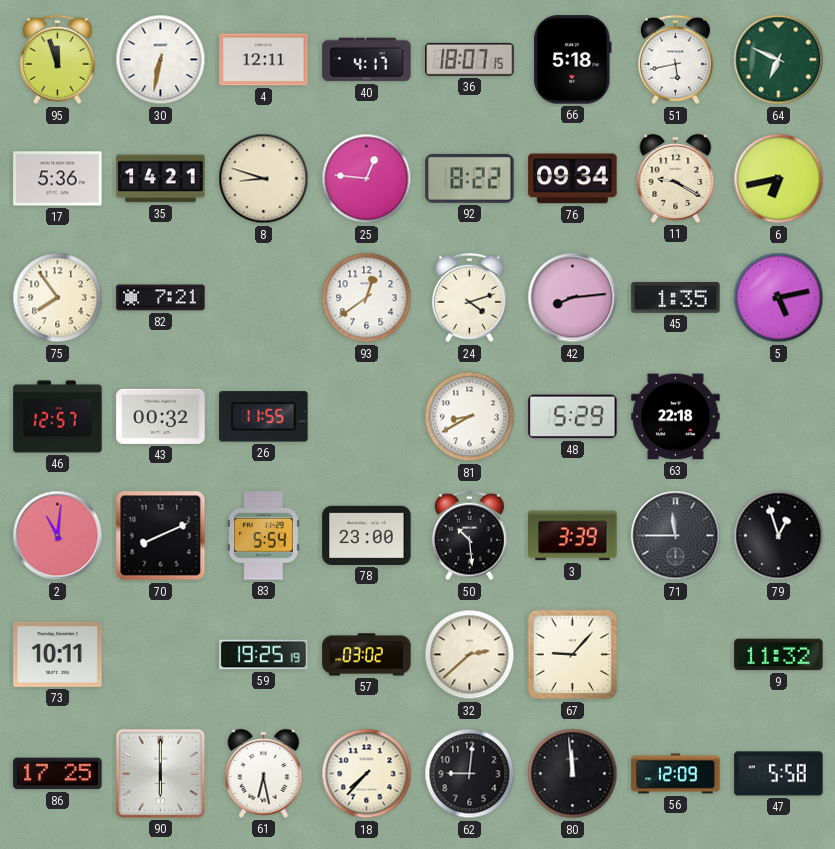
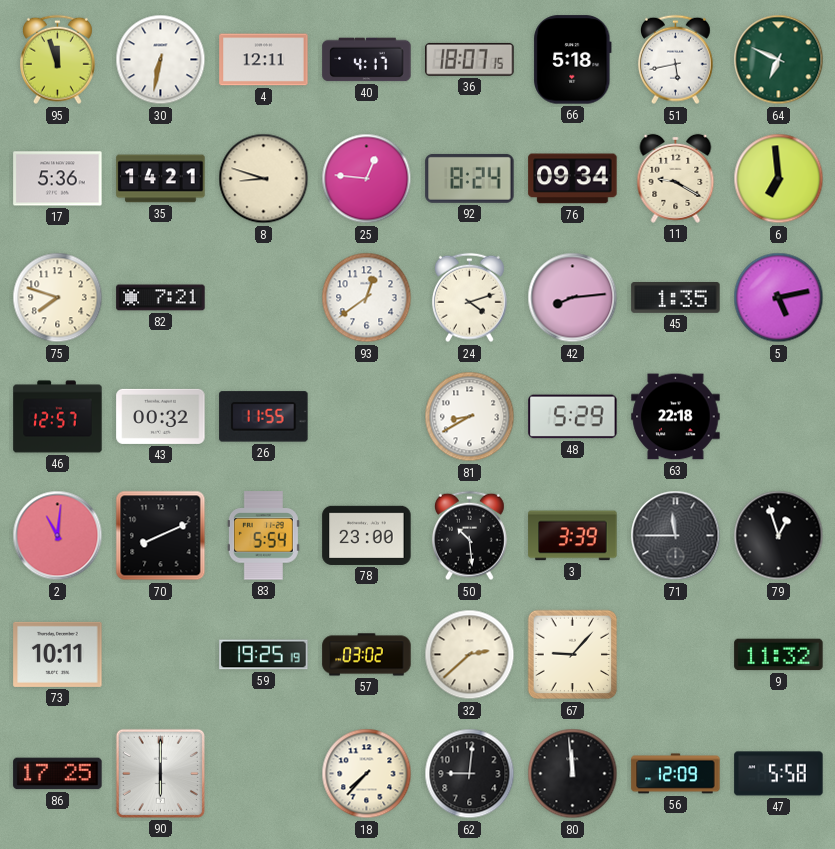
92: 8:22 -> 8:24 (470, 178)
6: 6:43 -> 6:59 (779, 179)
75: 7:54 -> 7:48 (58, 298)
61: 6:28 -> none (264, 773)
